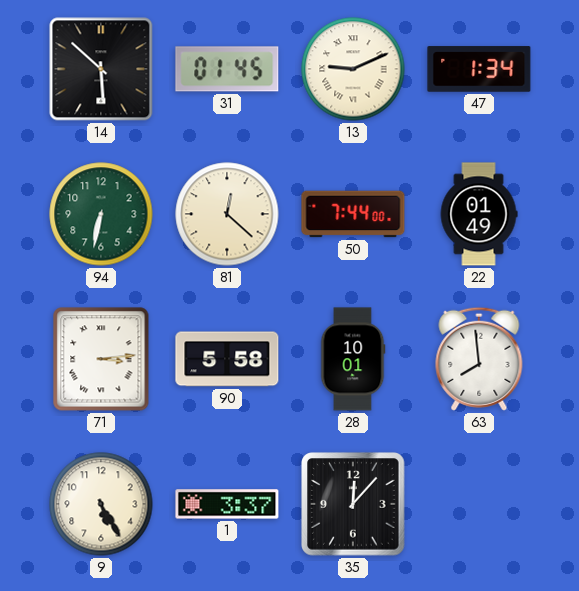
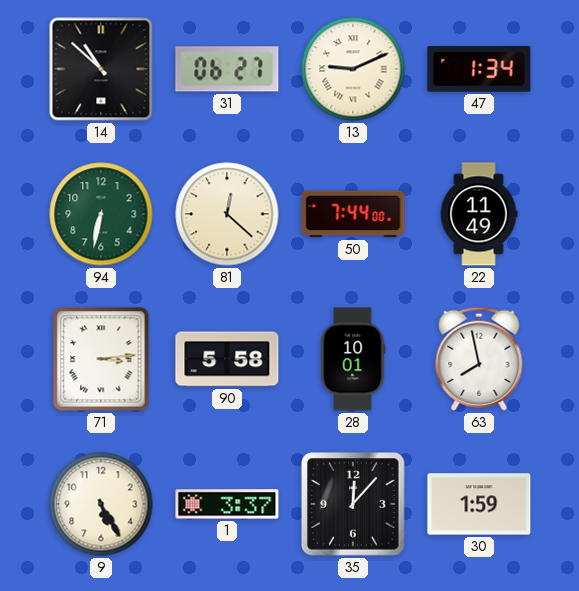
14: 5:52 -> 10:52 (101, 69)
31: 01:45 -> 06:27 (227, 69)
22: 01:49 -> 11:49 (479, 214)
63: 7:59 -> 7:58 (479, 359)
30: none -> 1:59 (479, 504)
